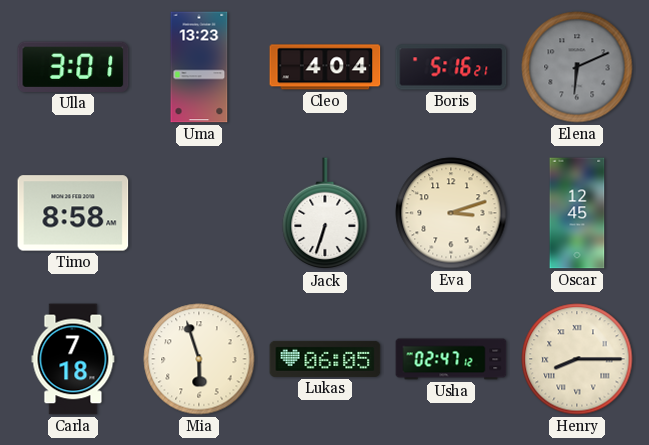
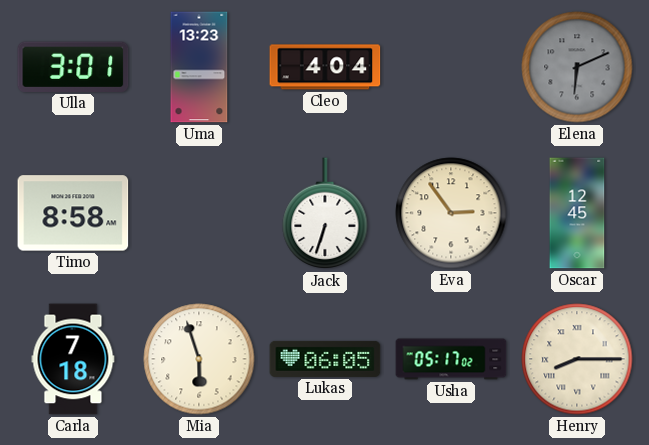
Boris: 5:16 -> none (451, 67)
Eva: 3:12 -> 2:54 (451, 213)
Usha: 02:47 -> 05:17 (451, 359)
